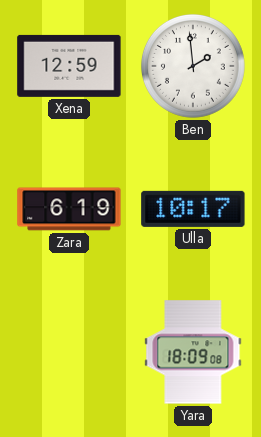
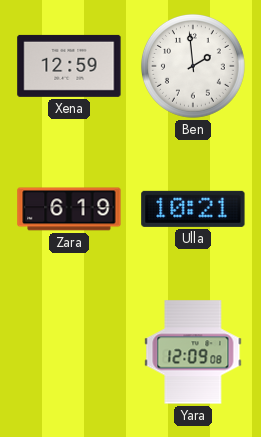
Ulla: 10:17 -> 10:21 (193, 209)
Yara: 18:09 -> 12:09 (193, 352)
